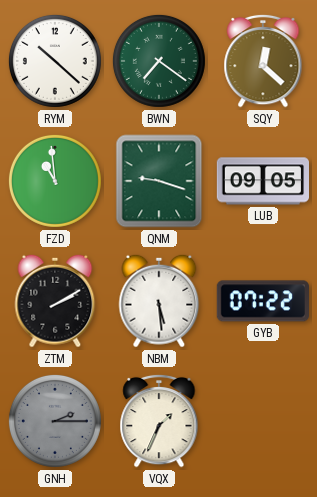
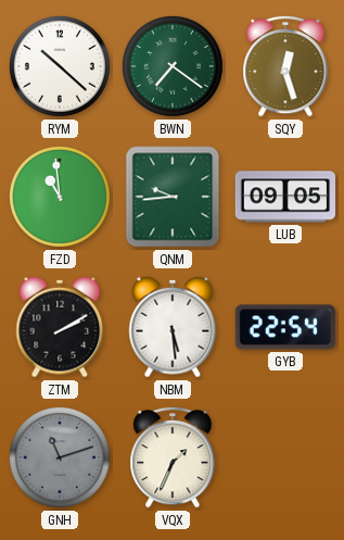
SQY: 12:22 -> 12:27 (285, 66)
QNM: 9:18 -> 9:44 (173, 197)
GYB: 07:22 -> 22:54 (285, 327)
GNH: 2:15 -> 11:12 (60, 457)
